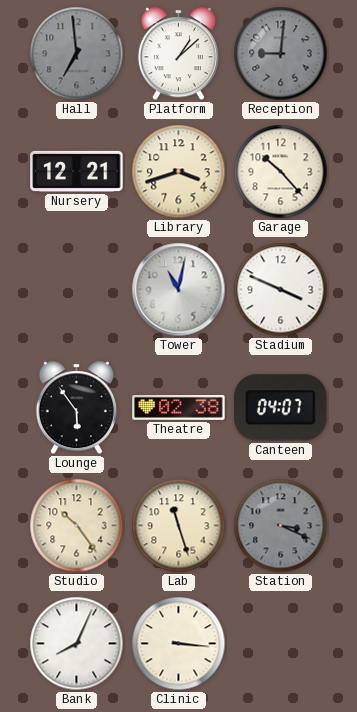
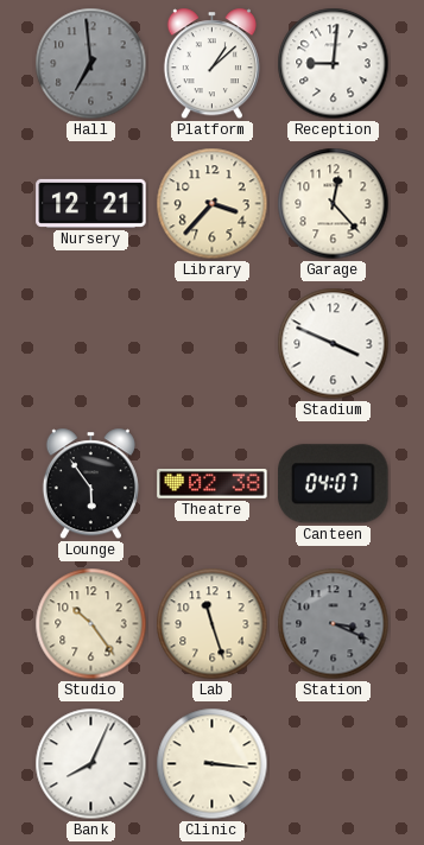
Reception dial: grey -> white (334, 64)
Library: 3:42 -> 3:37 (213, 204)
Garage: 10:23 -> 12:23 (334, 204)
Tower: 11:02 -> none (179, 290)
